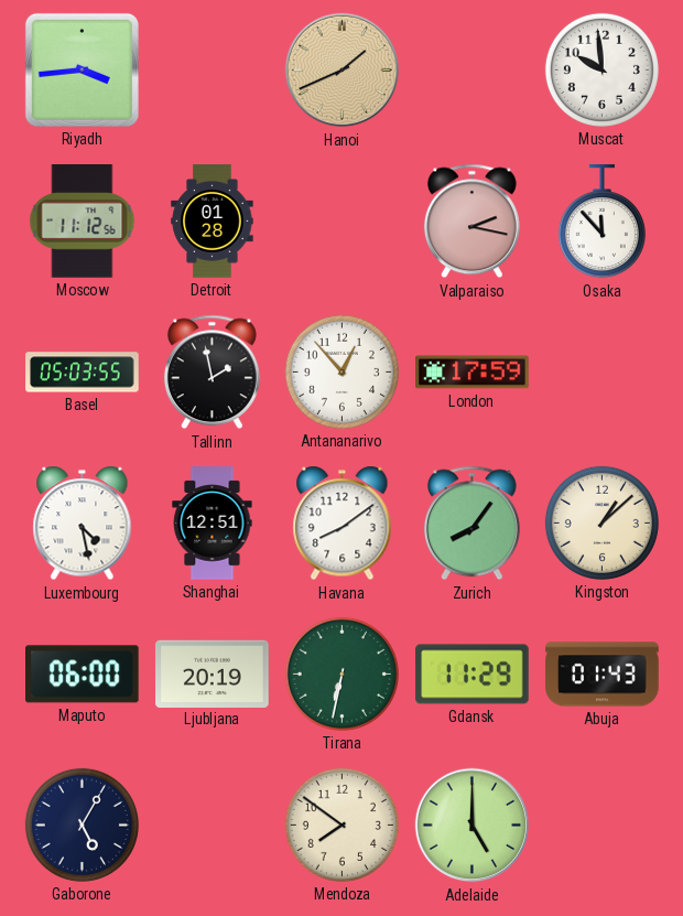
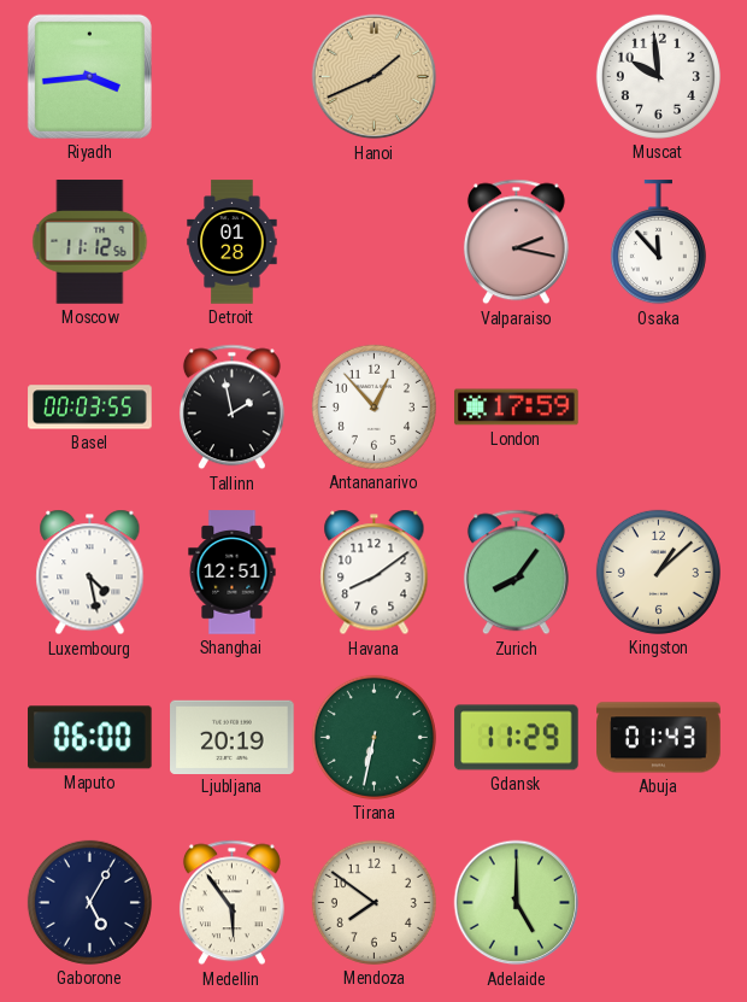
Basel: 05:03 -> 00:03 (90, 408)
Medellin: none -> 5:54 (231, 903)
